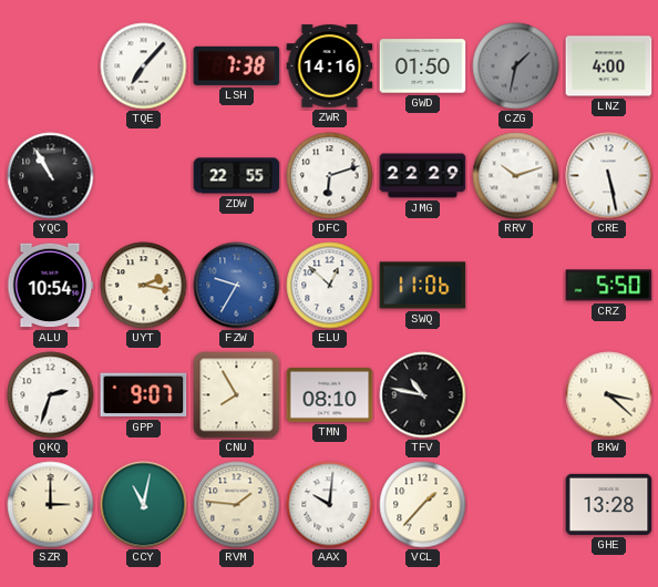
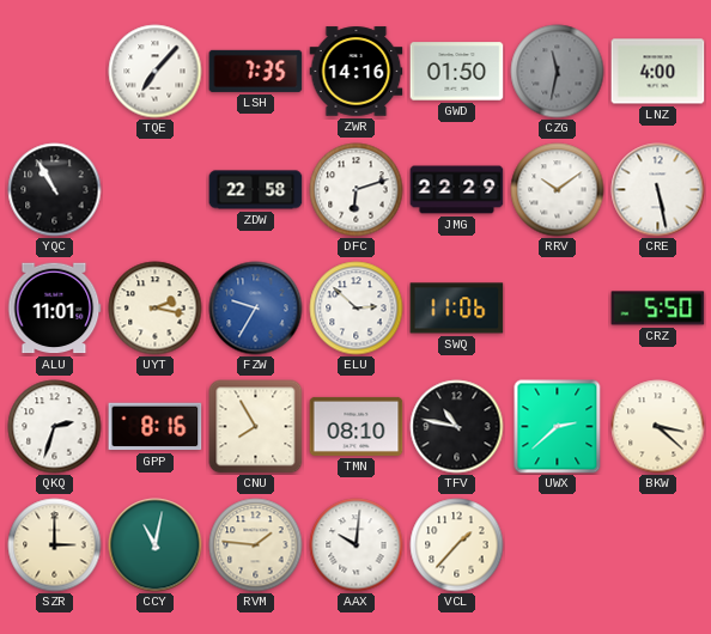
LSH: 7:38 -> 7:35 (256, 71)
CZG: 1:32 -> 11:32 (558, 72)
ZDW: 22:55 -> 22:58 (256, 190)
RRV: 10:12 -> 10:09 (558, 190)
ALU: 10:54 -> 11:01 (55, 309)
ELU: 12:52 -> 2:52 (357, 309)
GPP: 9:07 -> 8:16 (156, 427)
UWX: none -> 2:38 (558, 427)
GHE: 13:28 -> none (609, 504)
